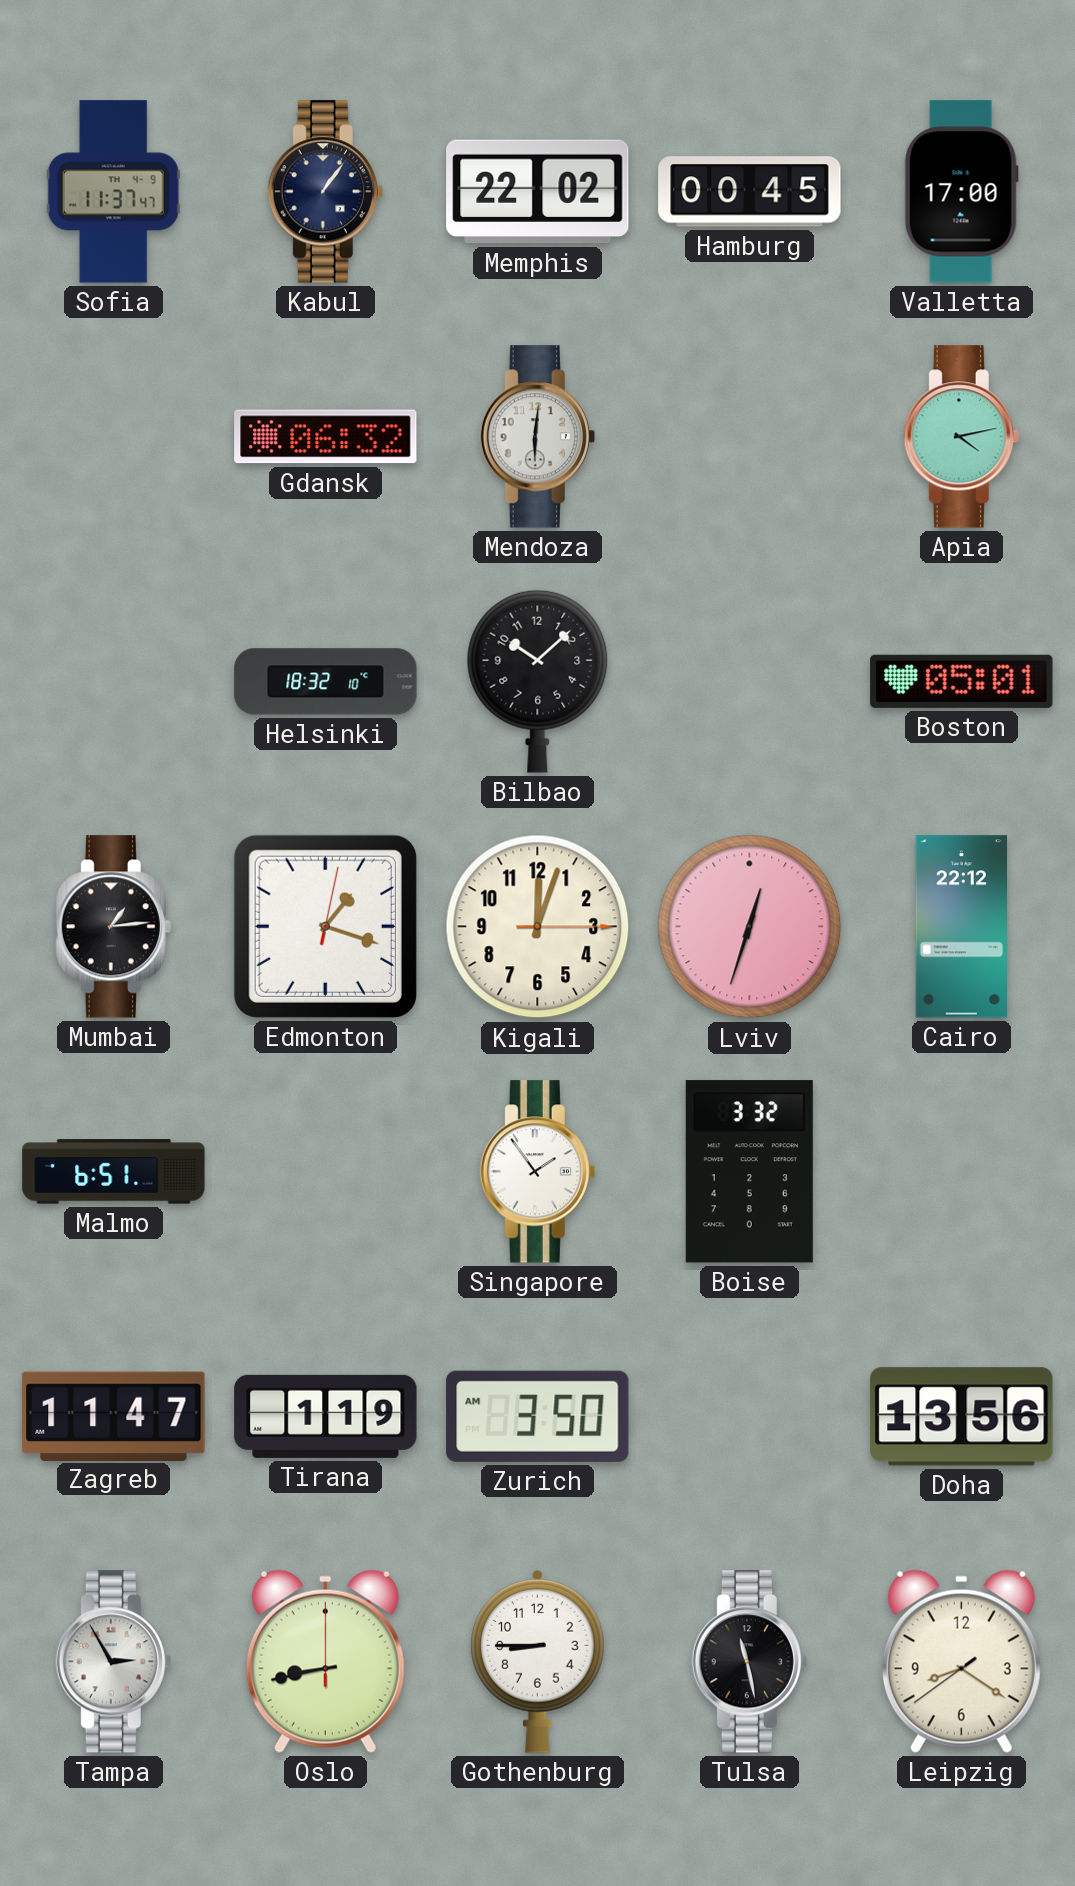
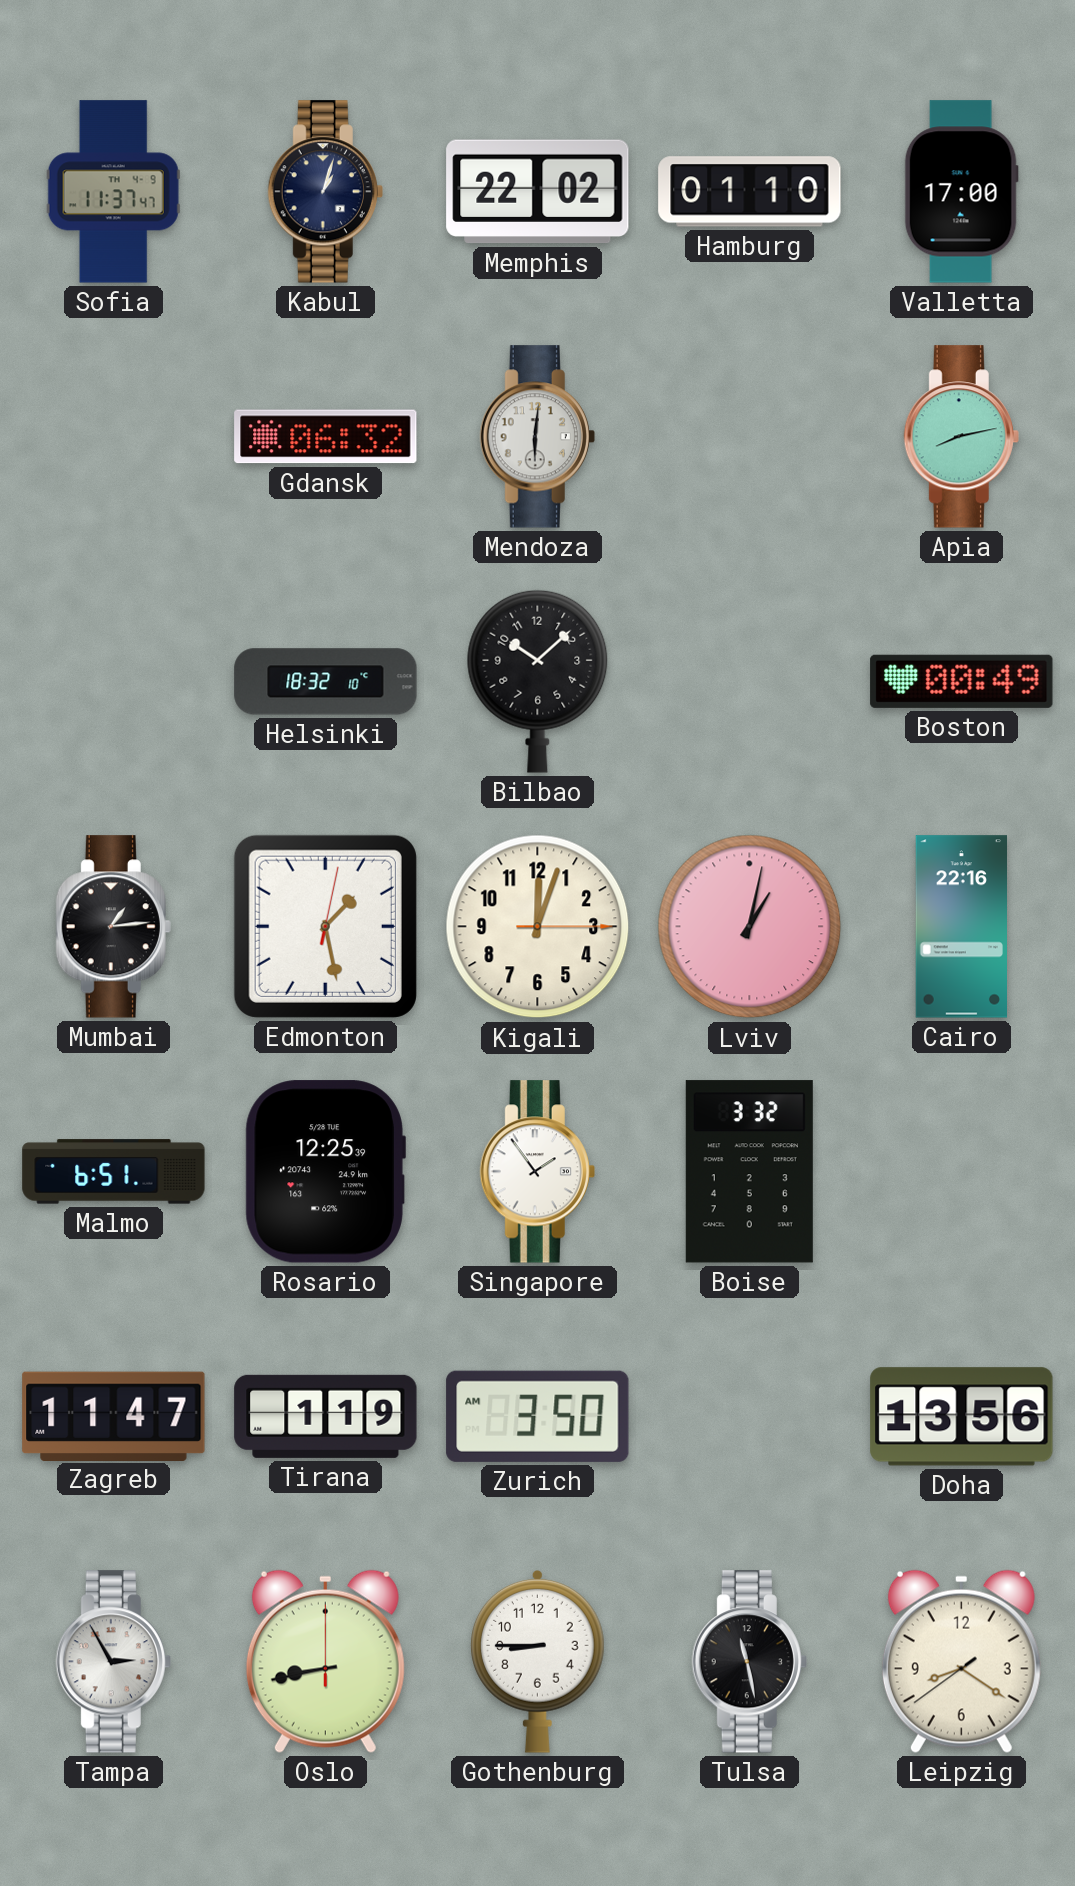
Kabul: 1:06 -> 1:03 (325, 192)
Hamburg: 00:45 -> 01:10 (750, 192)
Apia: 4:13 -> 8:13 (961, 437)
Boston: 05:01 -> 00:49 (962, 681)
Edmonton: 1:18 -> 1:28 (325, 926)
Lviv: 12:33 -> 1:02 (750, 927)
Cairo: 22:12 -> 22:16 (962, 927)
Rosario: none -> 12:25 (325, 1172)
